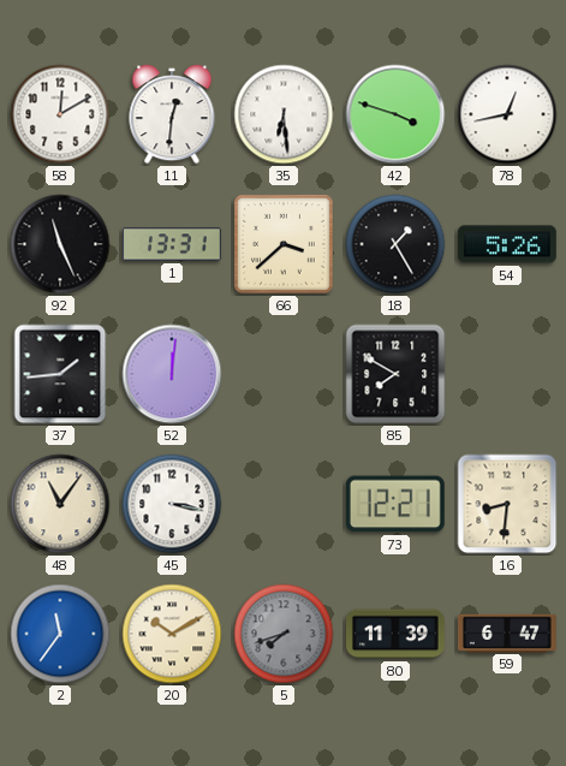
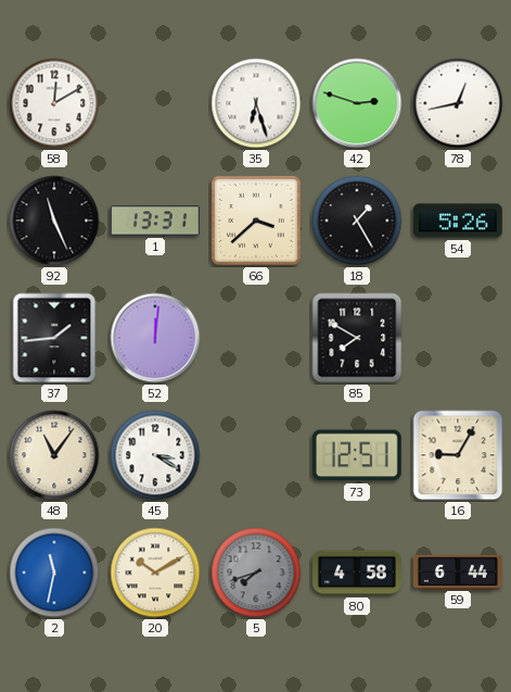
11: 12:31 -> none (172, 114)
35: 6:29 -> 6:27 (256, 103)
42: 3:48 -> 2:48 (357, 103)
45: 3:17 -> 3:20 (155, 455)
73: 12:21 -> 12:51 (357, 455)
16: 8:31 -> 9:05 (458, 455)
2: 11:36 -> 11:32 (54, 573)
80: 11:39 -> 4:58 (358, 573)
59: 6:47 -> 6:44 (458, 571)
